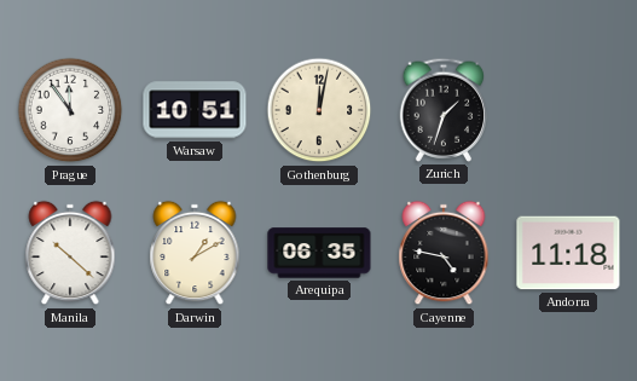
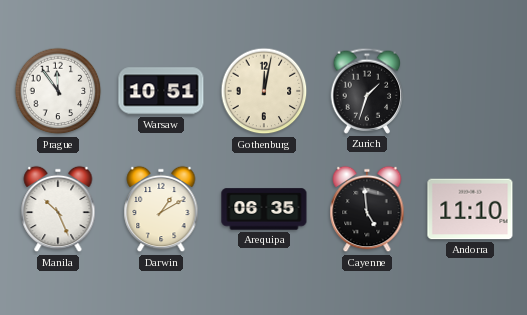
Manila: 10:22 -> 10:26 (58, 209)
Cayenne: 4:47 -> 4:59 (367, 209)
Andorra: 11:18 -> 11:10 (470, 209)
